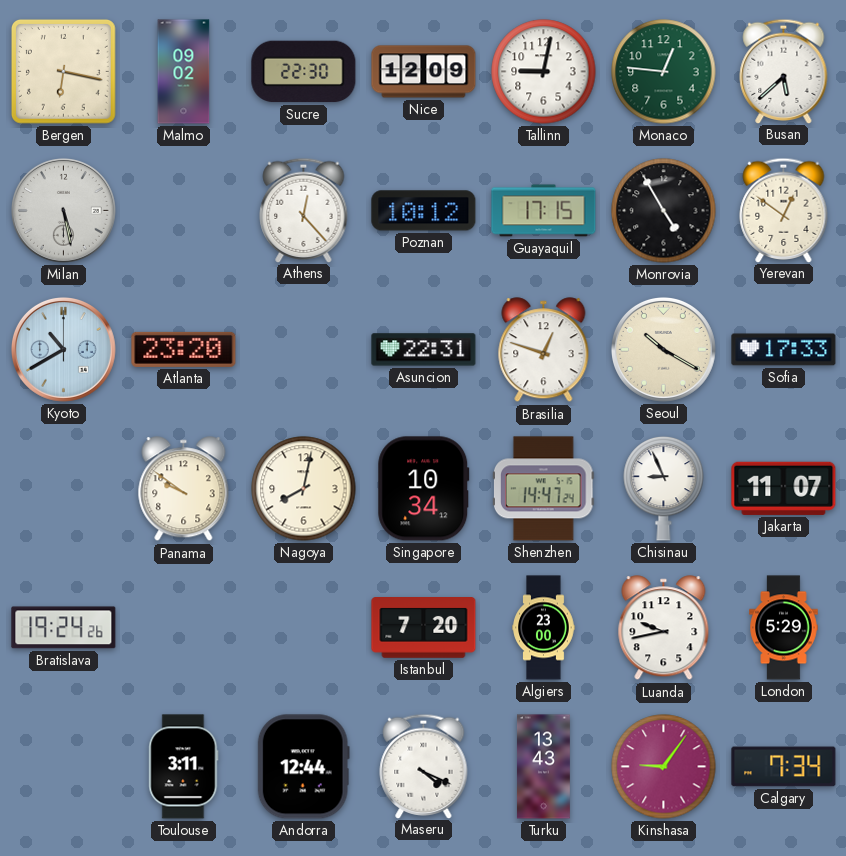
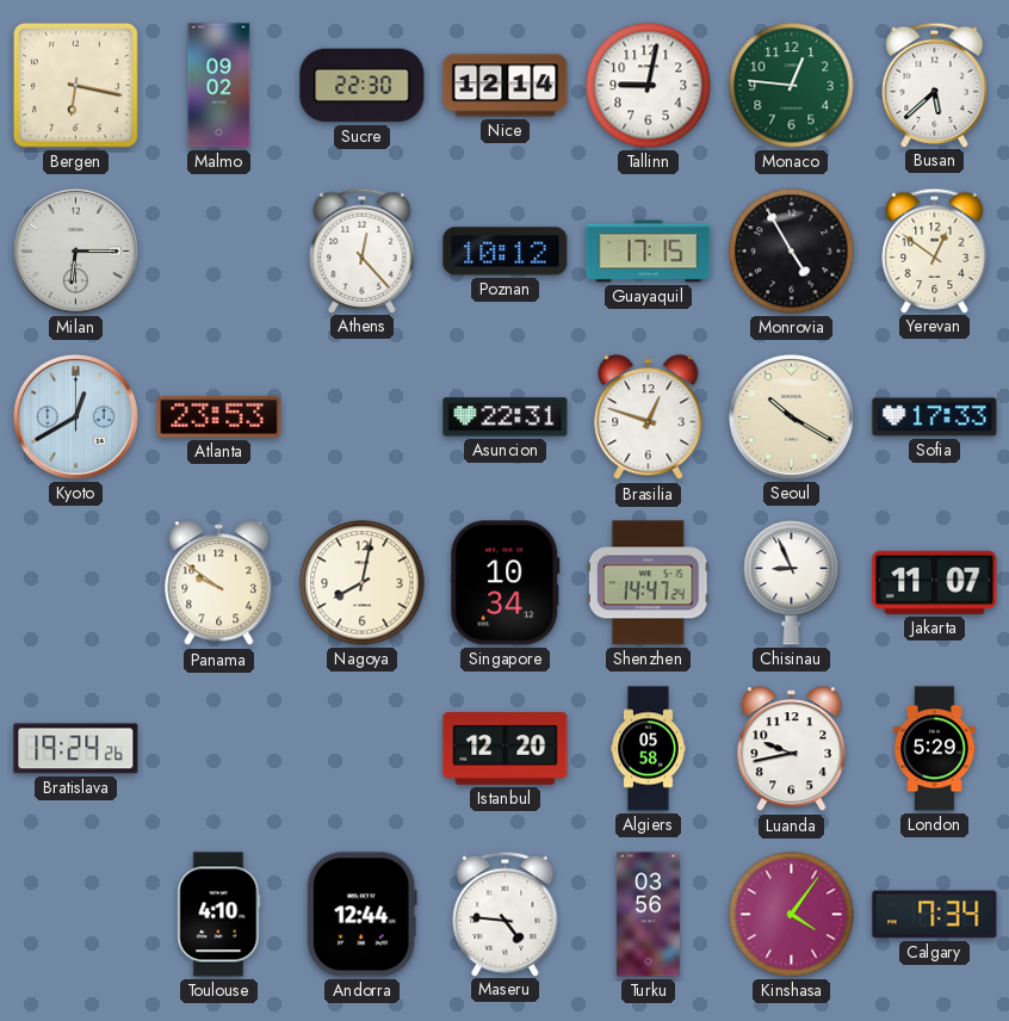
Nice: 12:09 -> 12:14 (506, 86)
Milan: 5:28 -> 6:15 (75, 250)
Kyoto: 10:40 -> 12:40 (75, 416)
Atlanta: 23:20 -> 23:53 (219, 416)
Istanbul: 7:20 -> 12:20 (506, 749)
Algiers: 23:00 -> 05:58 (649, 749)
Toulouse: 3:11 -> 4:10 (219, 915)
Maseru: 4:19 -> 4:46 (506, 914)
Turku: 13:43 -> 03:56 (648, 915)
Kinshasa: 9:06 -> 4:06 (792, 915)
